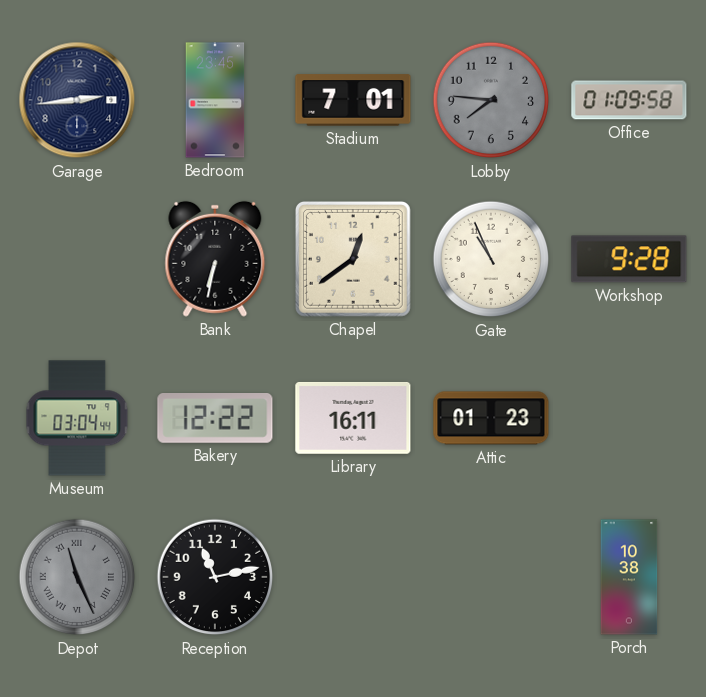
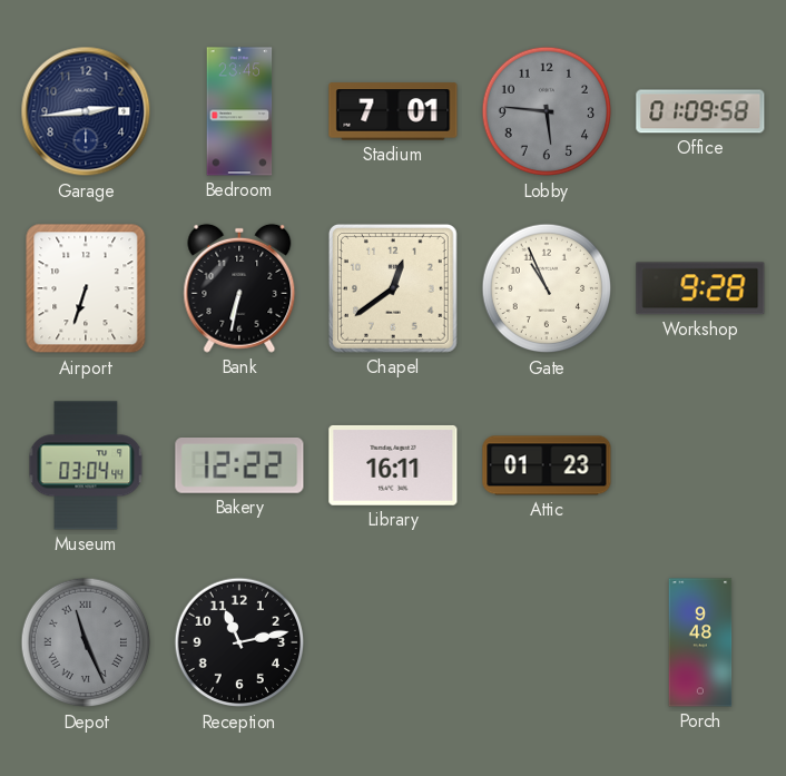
Lobby: 7:46 -> 5:46 (547, 111)
Airport: none -> 6:33 (86, 288)
Porch: 10:38 -> 9:48 (700, 642)
